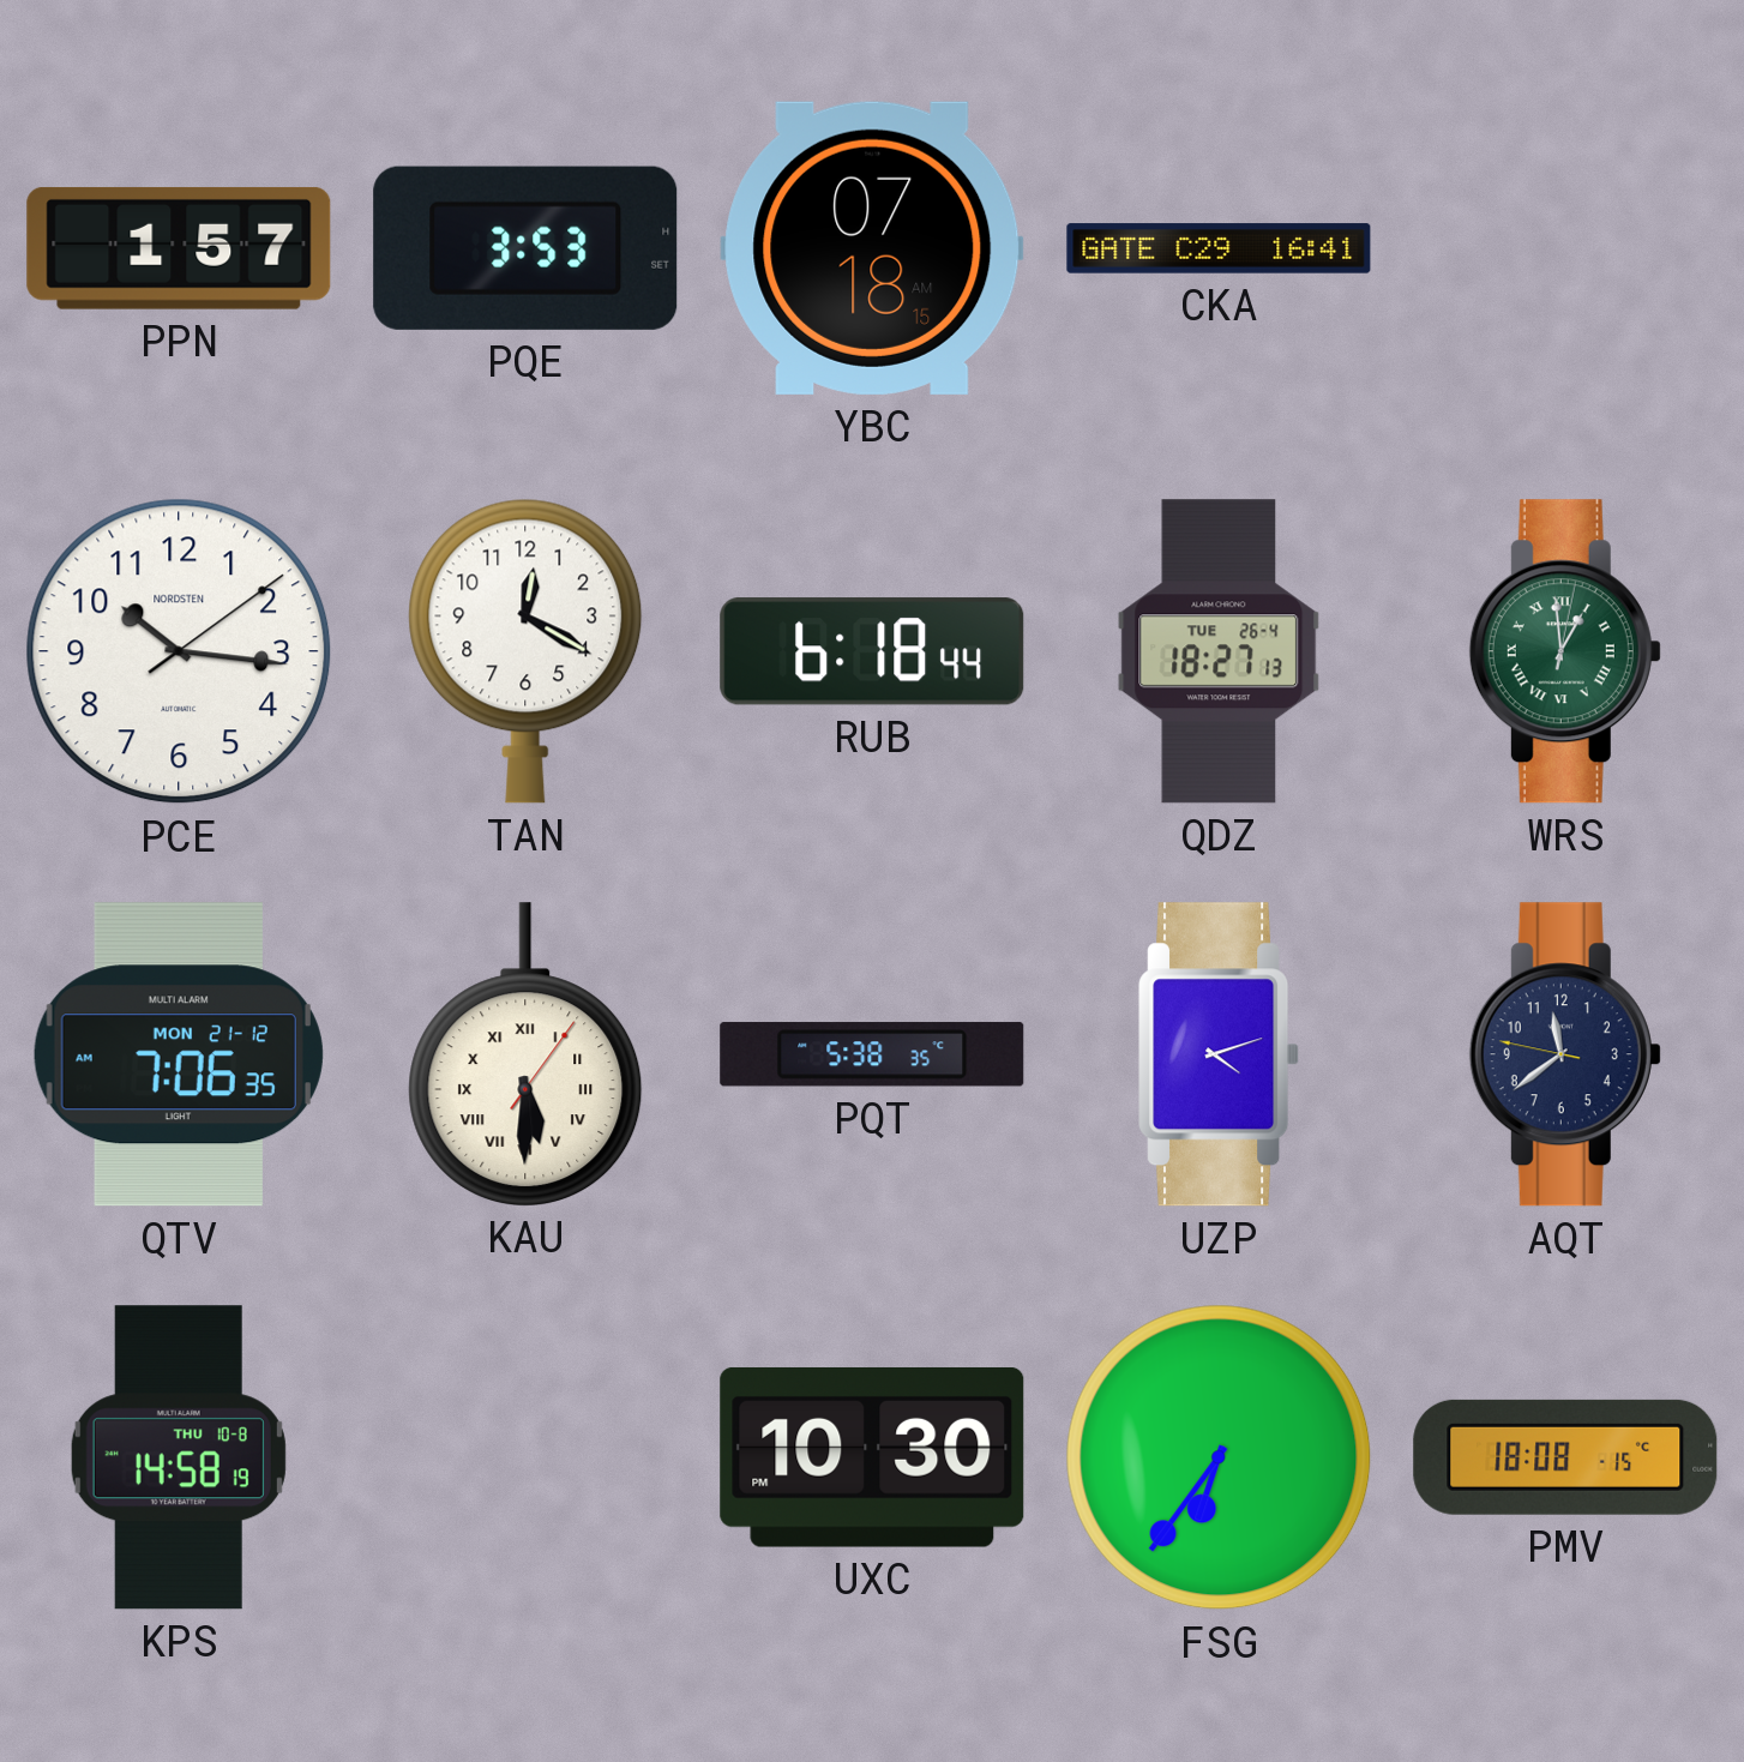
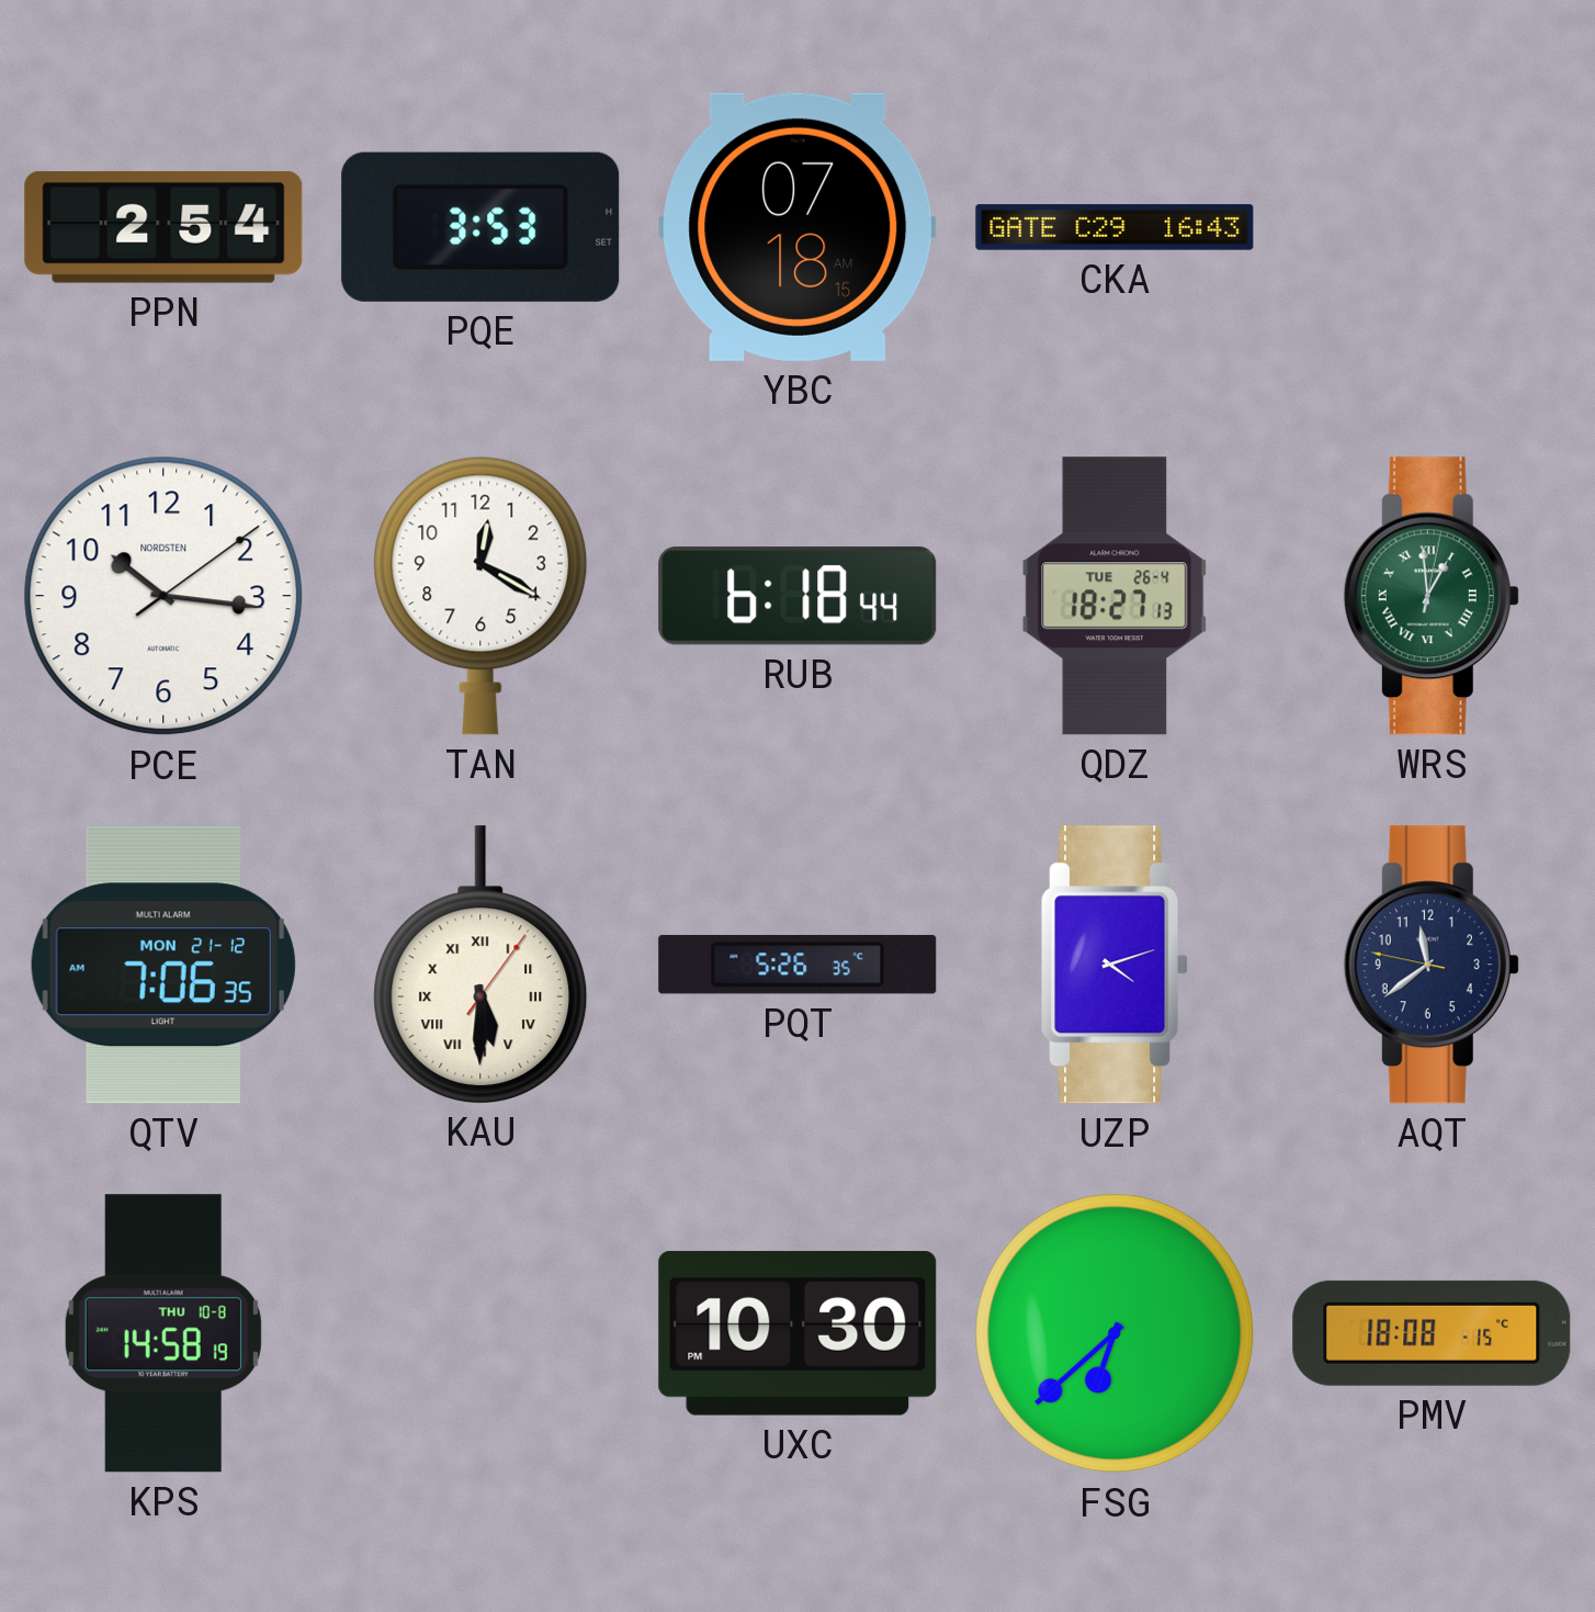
PPN: 1:57 -> 2:54 (163, 227)
CKA: 16:41 -> 16:43 (1115, 227)
PQT: 5:38 -> 5:26 (797, 965)
FSG: 6:36 -> 6:38 (1115, 1333)
